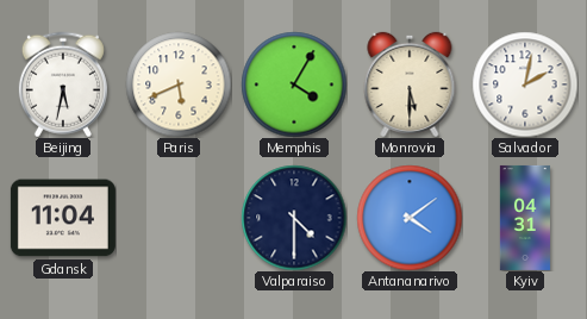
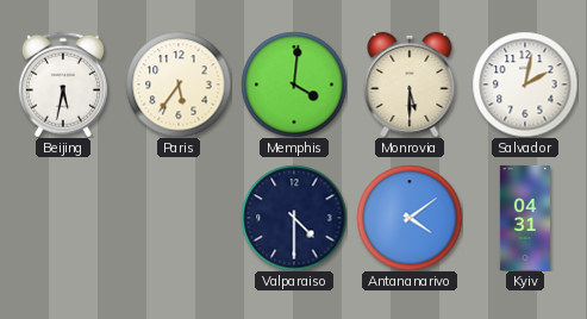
Paris: 5:41 -> 5:36 (179, 85)
Memphis: 4:05 -> 4:01 (294, 85)
Gdansk: 11:04 -> none (63, 218)
